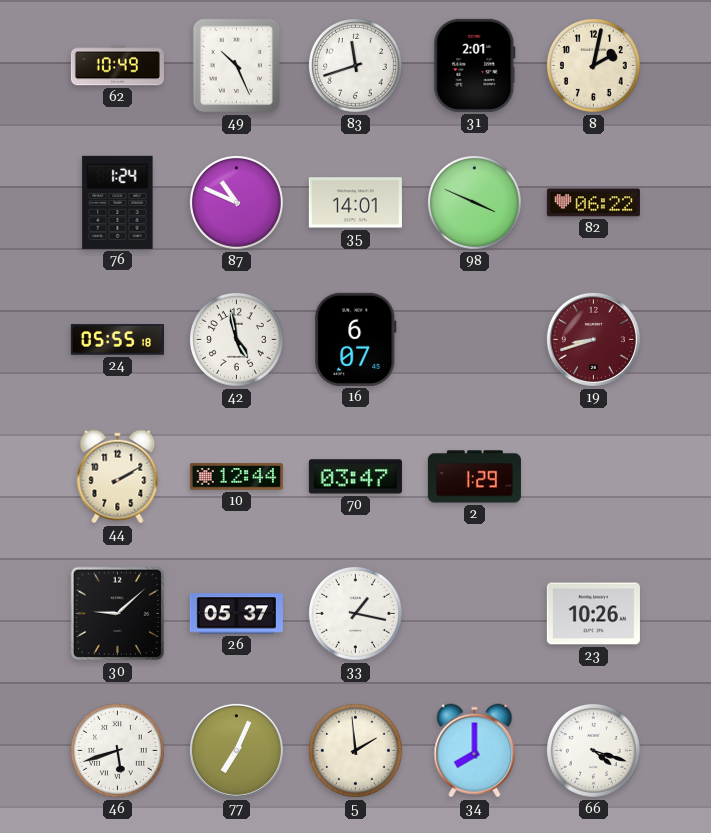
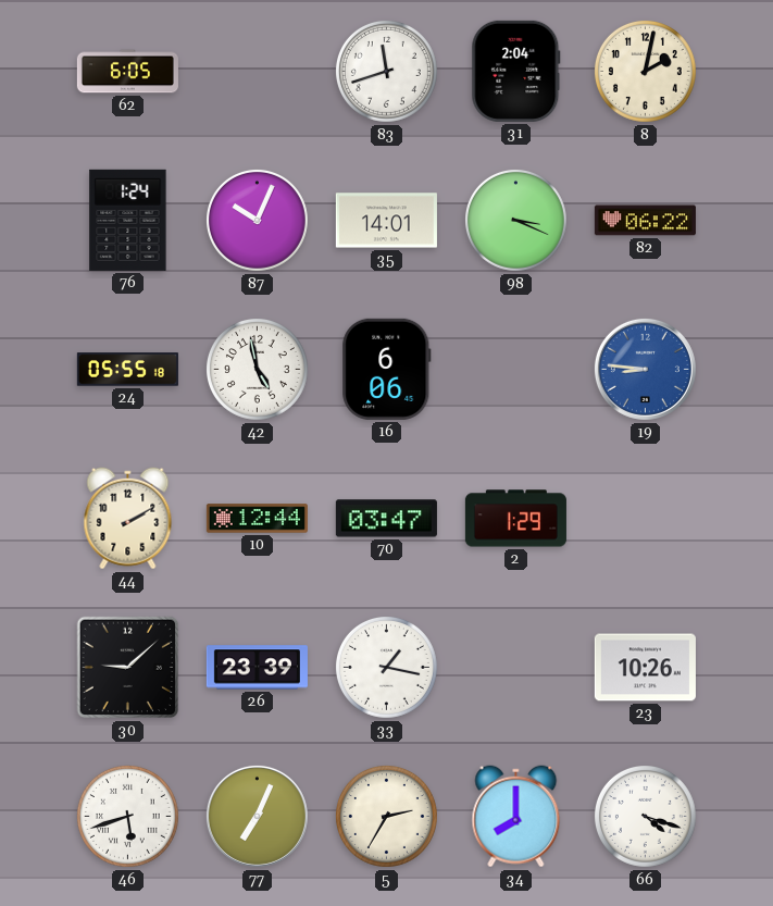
62: 10:49 -> 6:05 (127, 72)
49: 10:26 -> none (237, 66)
31: 2:01 -> 2:04 (516, 71)
87: 10:49 -> 10:04 (257, 220)
98: 3:49 -> 3:19 (515, 220)
16: 6:07 -> 6:06 (387, 369)
19: 8:42 -> 8:46 (645, 369)
19 dial: burgundy -> blue (645, 369)
26: 05:37 -> 23:39 (257, 668)
5: 1:59 -> 2:35 (386, 816)
